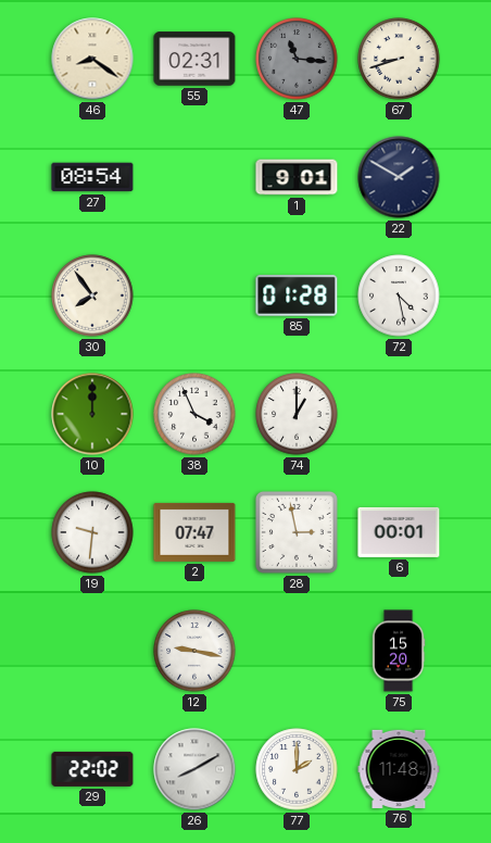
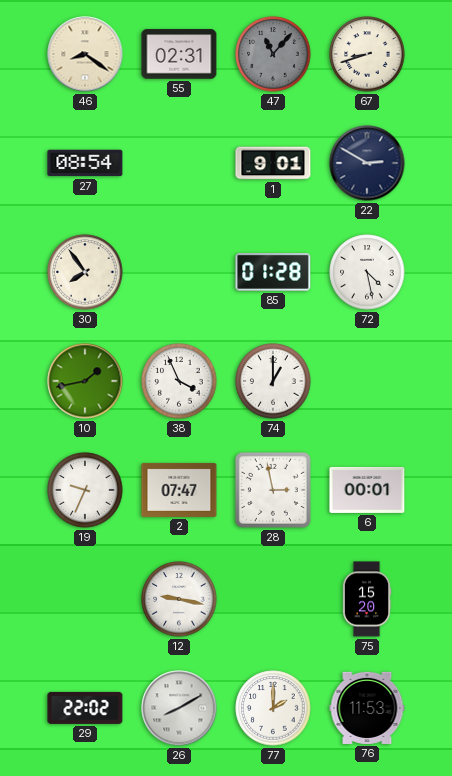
47: 11:16 -> 11:07 (273, 54)
22: 1:50 -> 2:50 (367, 163)
10: 12:00 -> 1:43 (85, 381)
19: 9:31 -> 9:34 (85, 490)
76: 11:48 -> 11:53 (367, 708)
